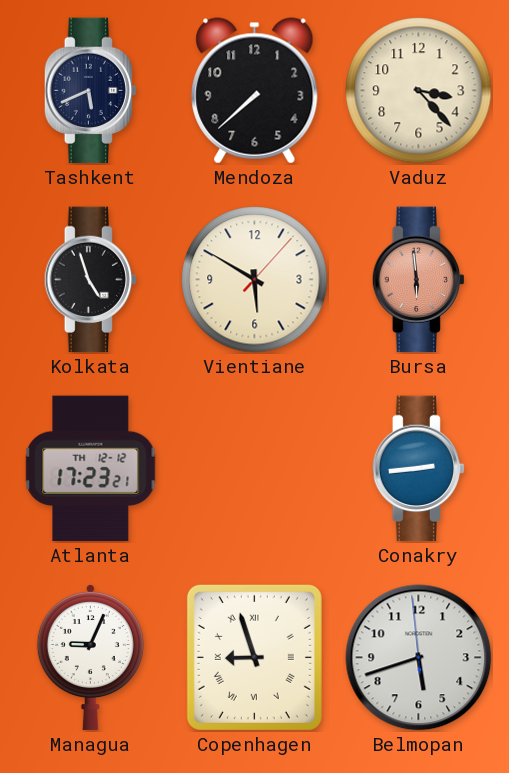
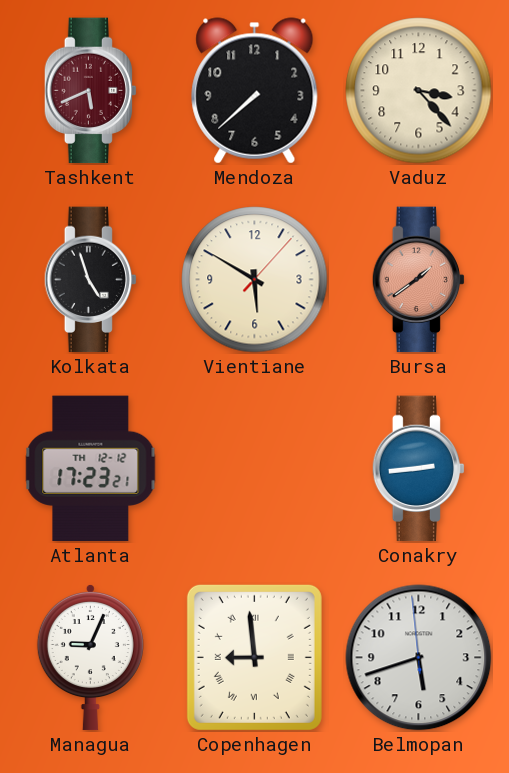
Tashkent dial: navy -> burgundy (90, 91)
Bursa: 5:59 -> 1:39 (418, 280)
Copenhagen: 8:57 -> 8:59 (254, 657)
